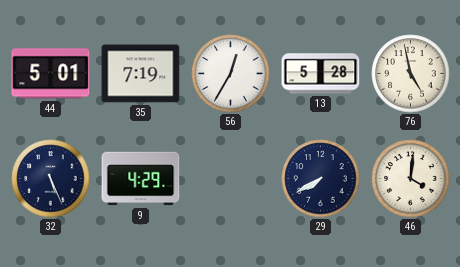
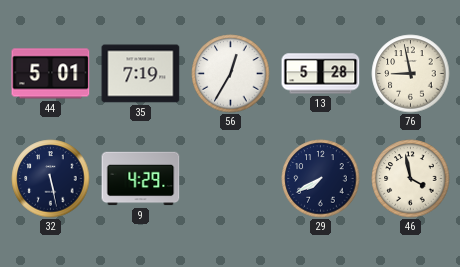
76: 4:58 -> 8:58 (411, 74)
32: 5:26 -> 5:28 (51, 179)
46: 4:01 -> 3:58 (411, 179)
